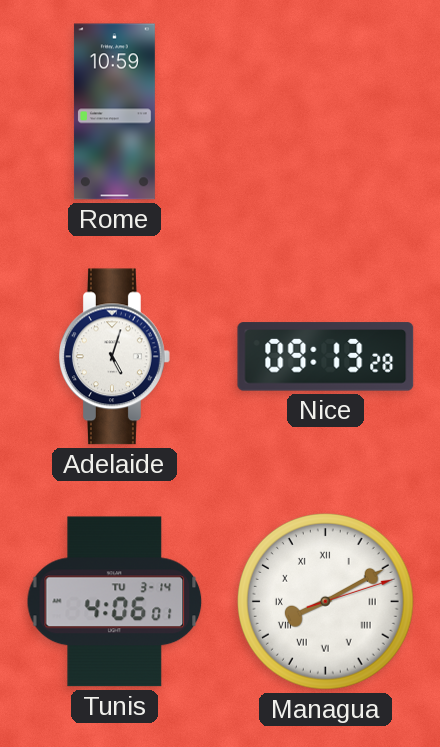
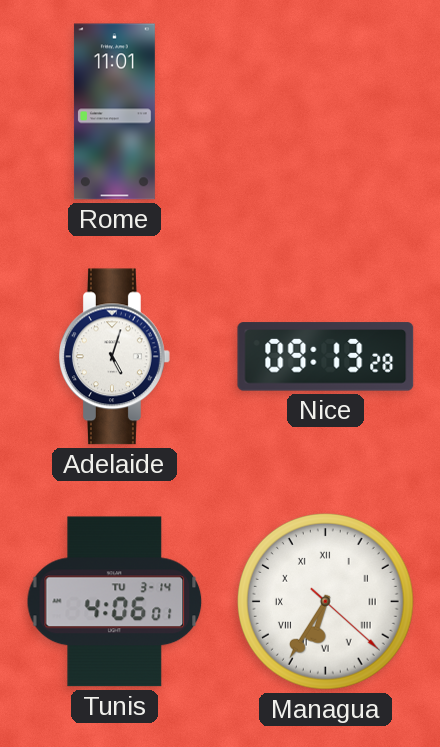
Rome: 10:59 -> 11:01 (114, 112)
Managua: 8:10 -> 6:35 (325, 601)
